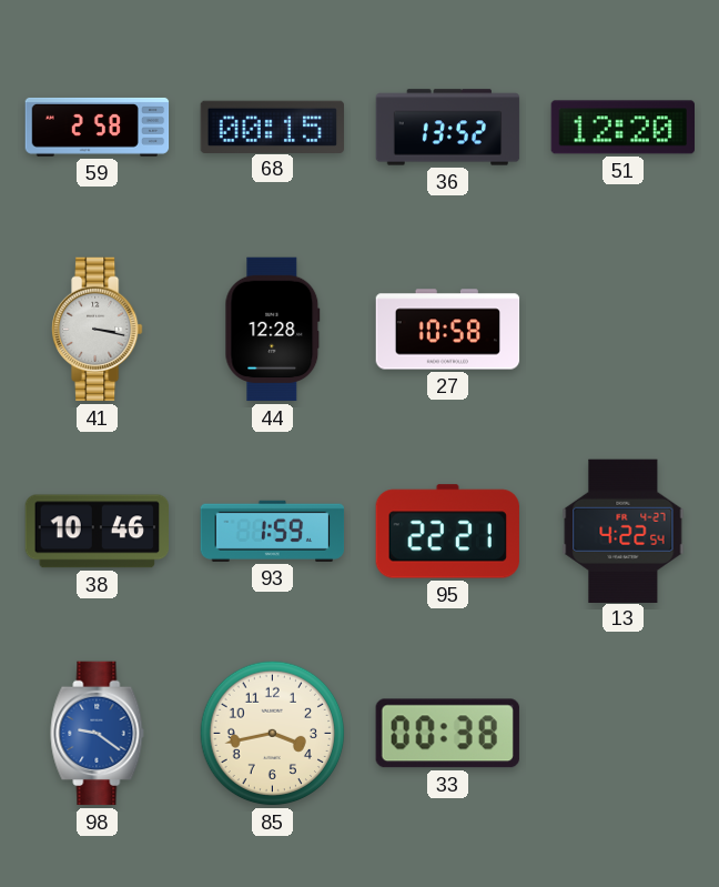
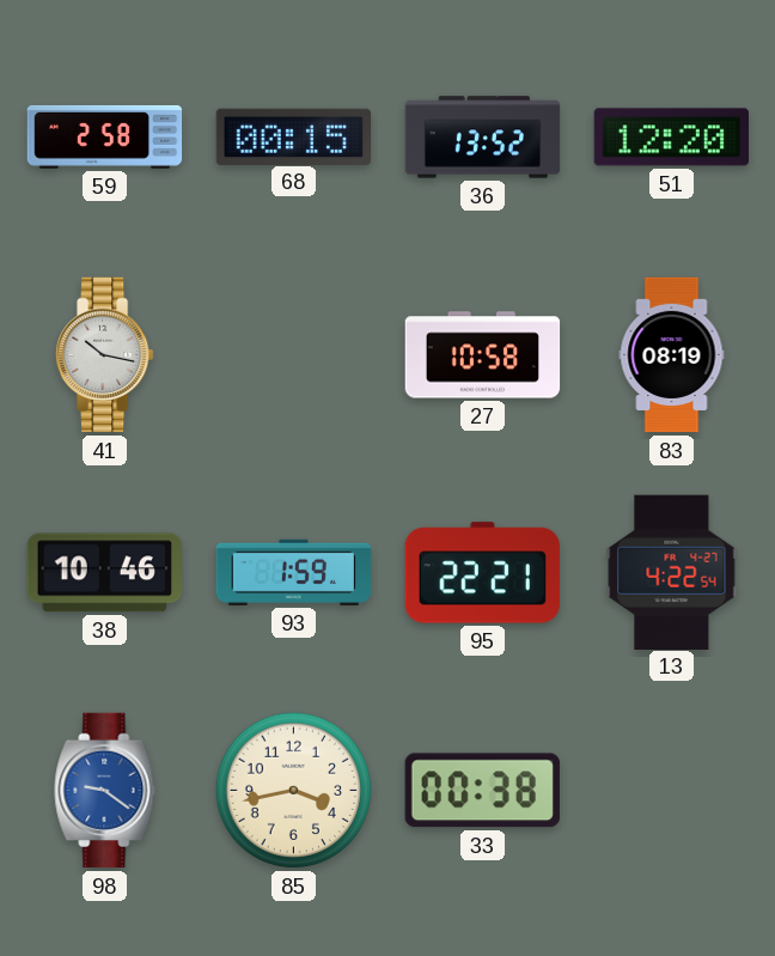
41: 3:17 -> 10:17 (105, 355)
44: 12:28 -> none (273, 330)
83: none -> 08:19 (672, 355)
